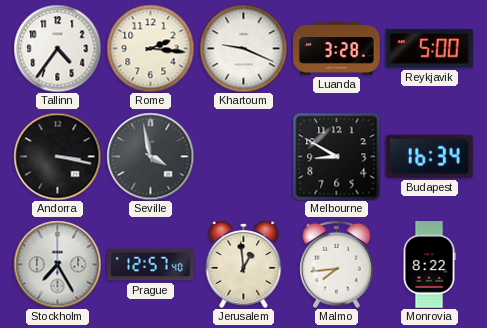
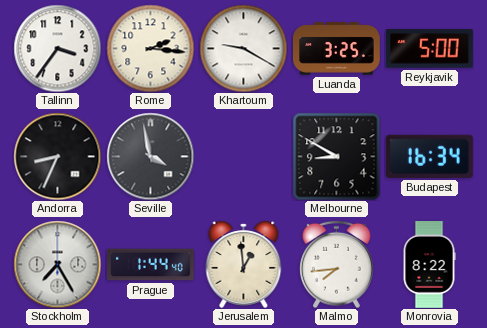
Tallinn: 4:36 -> 3:36 (57, 48)
Khartoum: 9:19 -> 9:20 (243, 48)
Luanda: 3:28 -> 3:25 (337, 49)
Andorra: 3:17 -> 8:34 (57, 156)
Prague: 12:57 -> 1:44 (151, 265)
